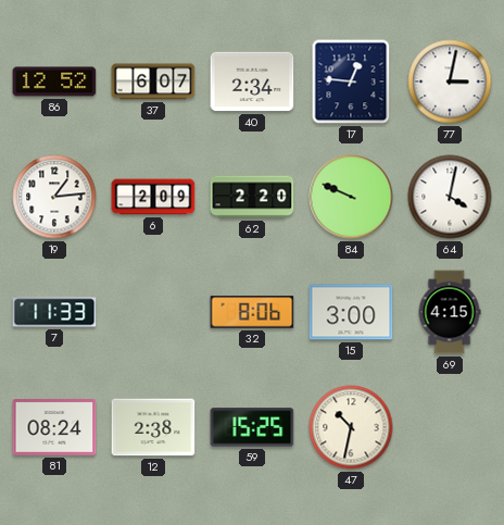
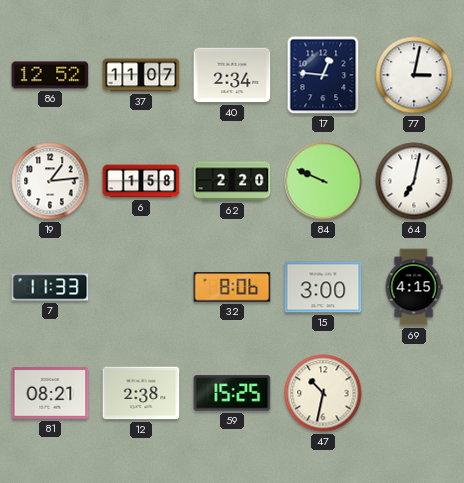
37: 6:07 -> 11:07 (141, 75)
6: 2:09 -> 1:58 (141, 181)
64: 4:02 -> 7:02 (414, 181)
81: 08:24 -> 08:21 (50, 394)
